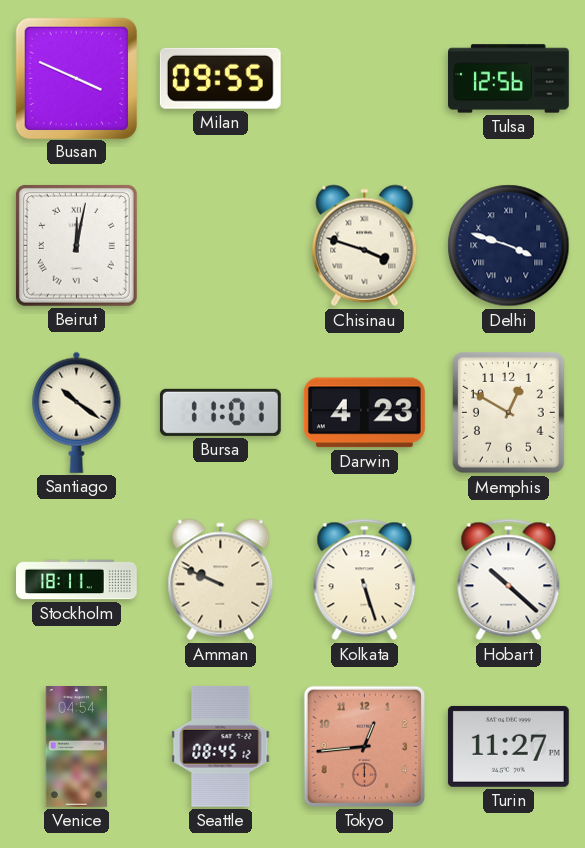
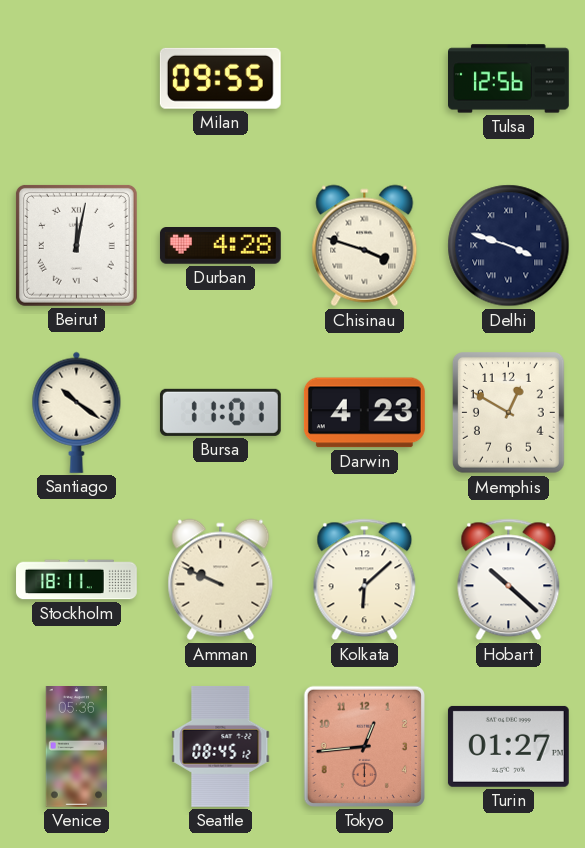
Busan: 3:49 -> none (76, 78)
Durban: none -> 4:28 (220, 246)
Kolkata: 5:27 -> 6:08 (365, 580)
Venice: 04:54 -> 05:36 (76, 747)
Turin: 11:27 -> 01:27 (508, 746)
